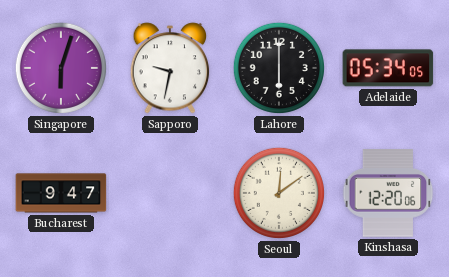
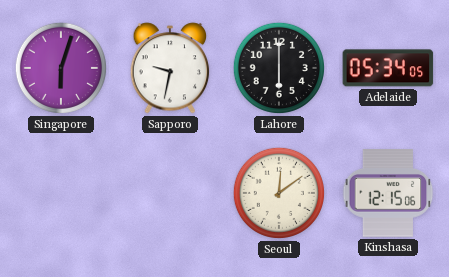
Bucharest: 9:47 -> none (61, 193)
Kinshasa: 12:20 -> 12:15 (388, 193)
